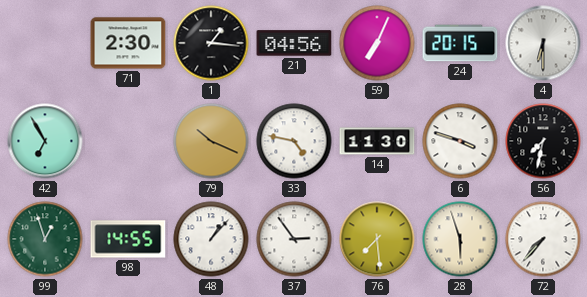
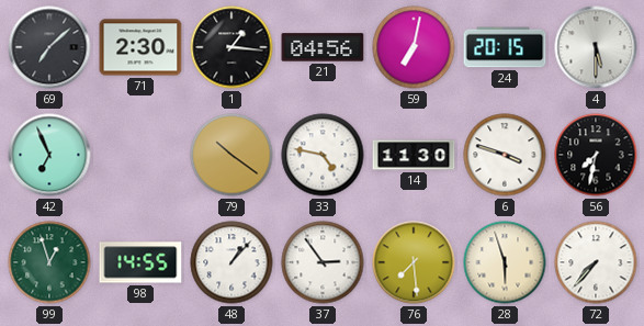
69: none -> 7:08 (49, 47)
59: 7:04 -> 7:02 (414, 47)
4: 6:30 -> 5:30 (596, 47)
42: 6:55 -> 6:56 (49, 155)
79: 10:19 -> 10:21 (231, 155)
